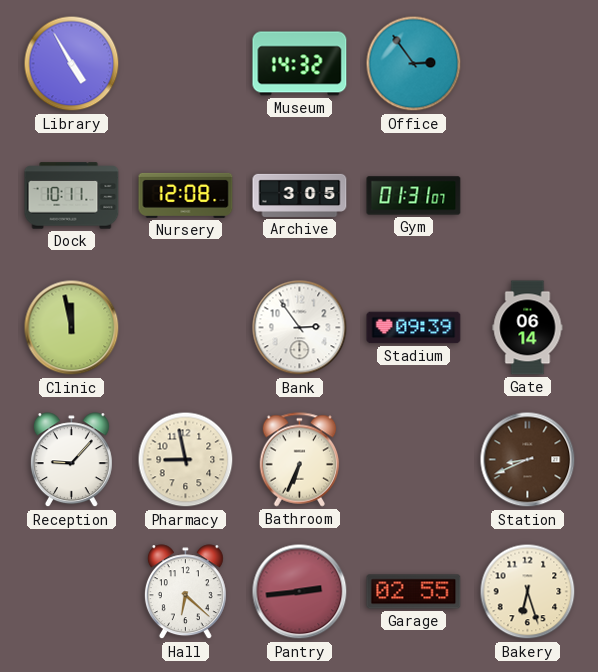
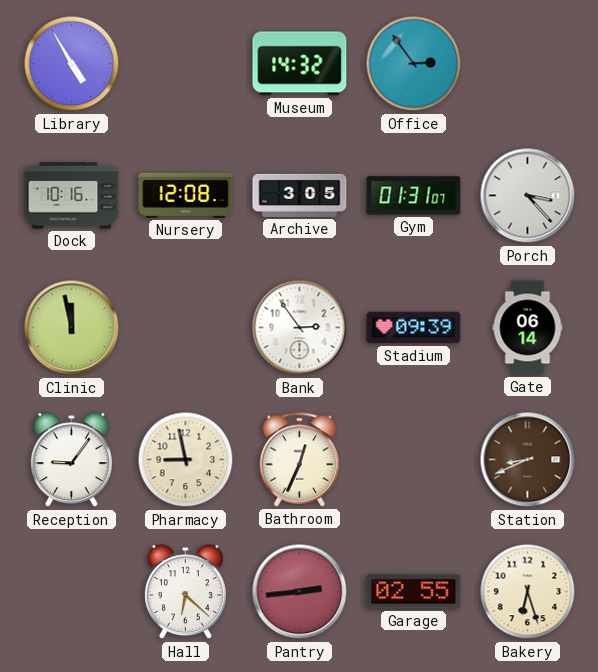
Dock: 10:11 -> 10:16 (72, 196)
Porch: none -> 3:23 (528, 196)
Reception: 9:07 -> 9:06 (71, 460)
Bathroom: 6:34 -> 12:34 (300, 460)
